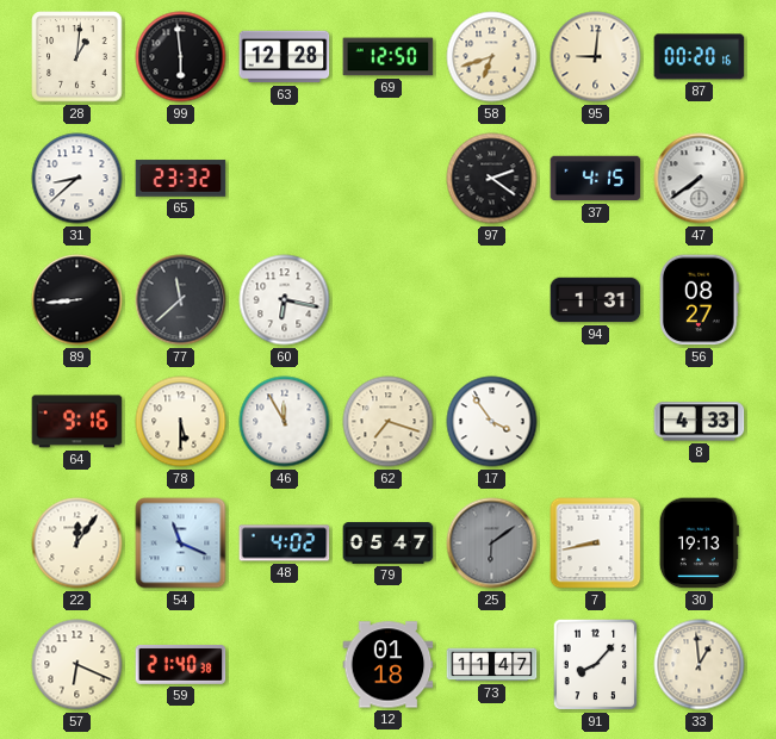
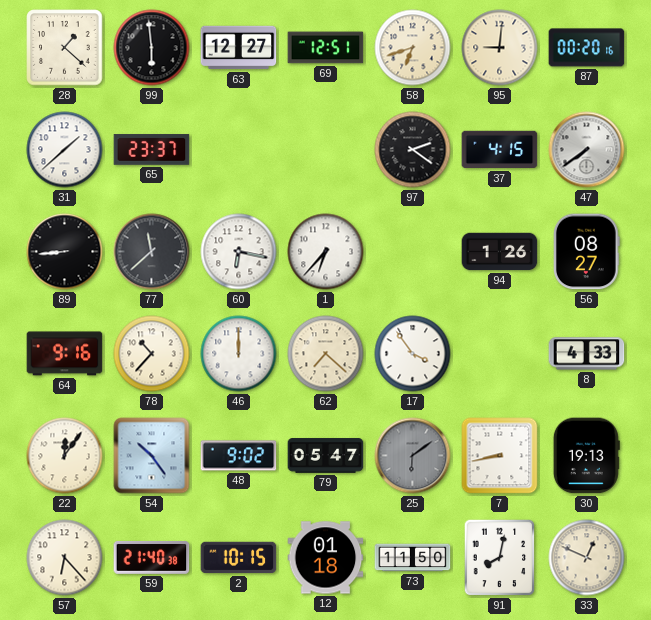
28: 1:01 -> 1:22 (65, 48)
63: 12:28 -> 12:27 (239, 48)
69: 12:50 -> 12:51 (326, 48)
31: 8:38 -> 1:38 (65, 150)
65: 23:32 -> 23:37 (152, 150)
1: none -> 6:37 (326, 252)
94: 1:31 -> 1:26 (500, 252)
78: 5:30 -> 10:37 (152, 354)
46: 11:55 -> 12:00 (239, 354)
62: 7:18 -> 7:22 (326, 354)
54: 11:19 -> 10:24 (152, 456)
48: 4:02 -> 9:02 (239, 456)
57: 6:19 -> 6:23 (65, 558)
2: none -> 10:15 (239, 558)
73: 11:47 -> 11:50 (413, 558)
91: 8:07 -> 8:02 (500, 558)
33: 12:59 -> 12:49 (587, 558)
